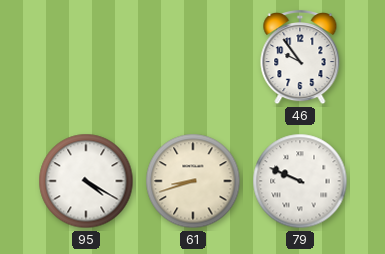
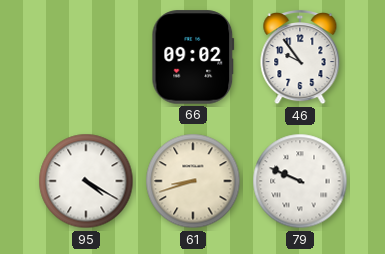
66: none -> 09:02 (193, 57)
